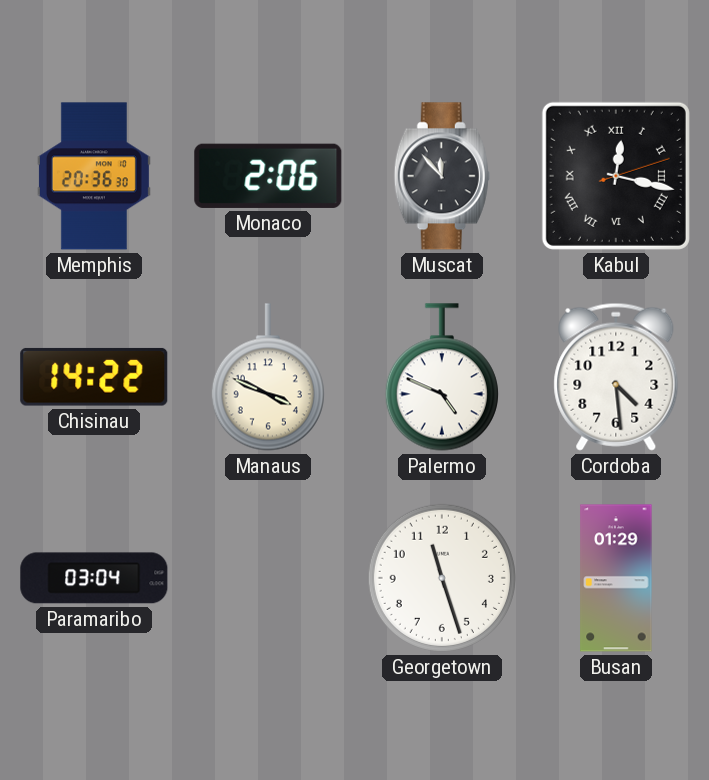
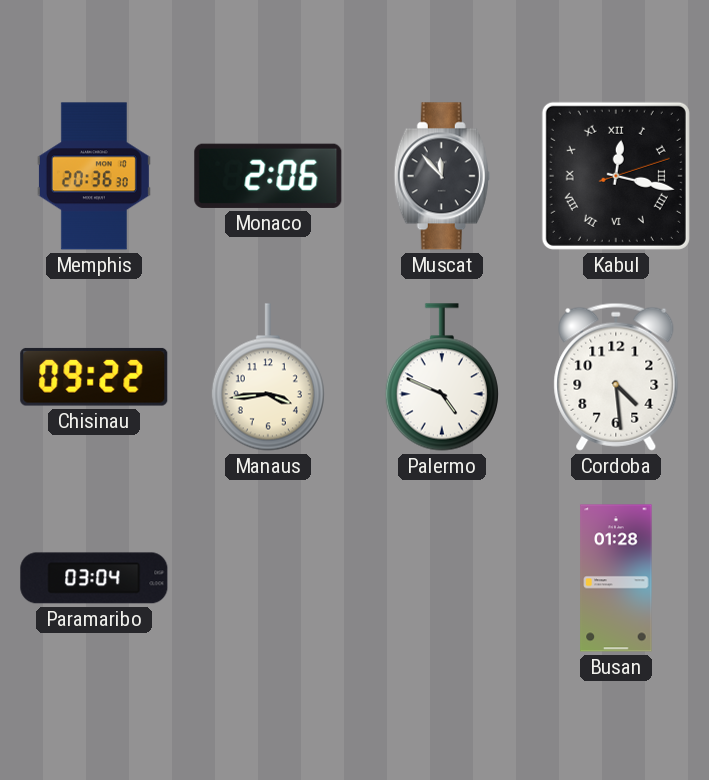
Chisinau: 14:22 -> 09:22 (94, 377)
Manaus: 3:49 -> 3:44 (268, 377)
Georgetown: 11:27 -> none (442, 578)
Busan: 01:29 -> 01:28 (616, 578)
